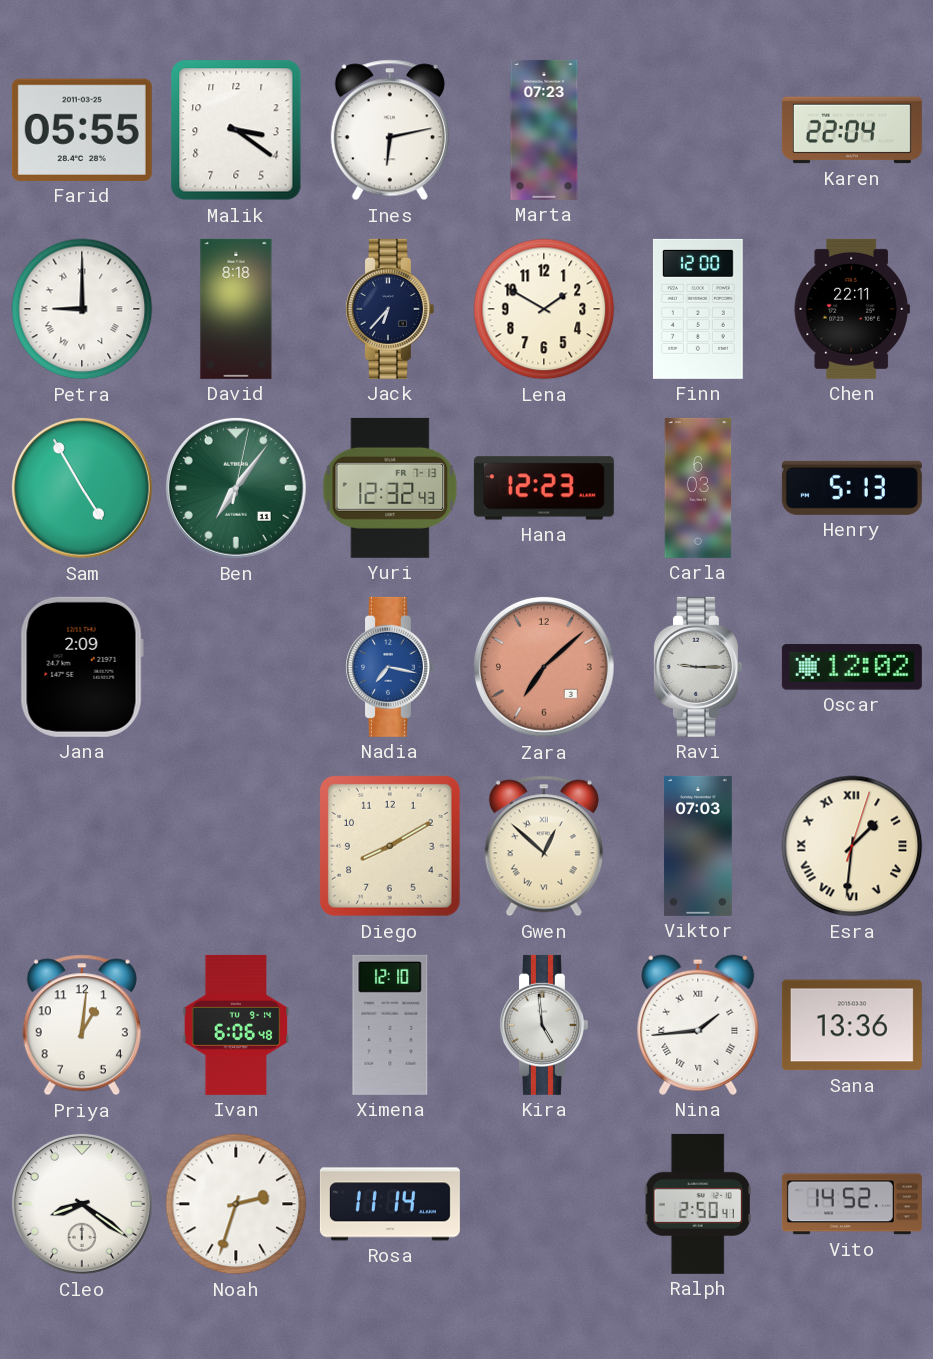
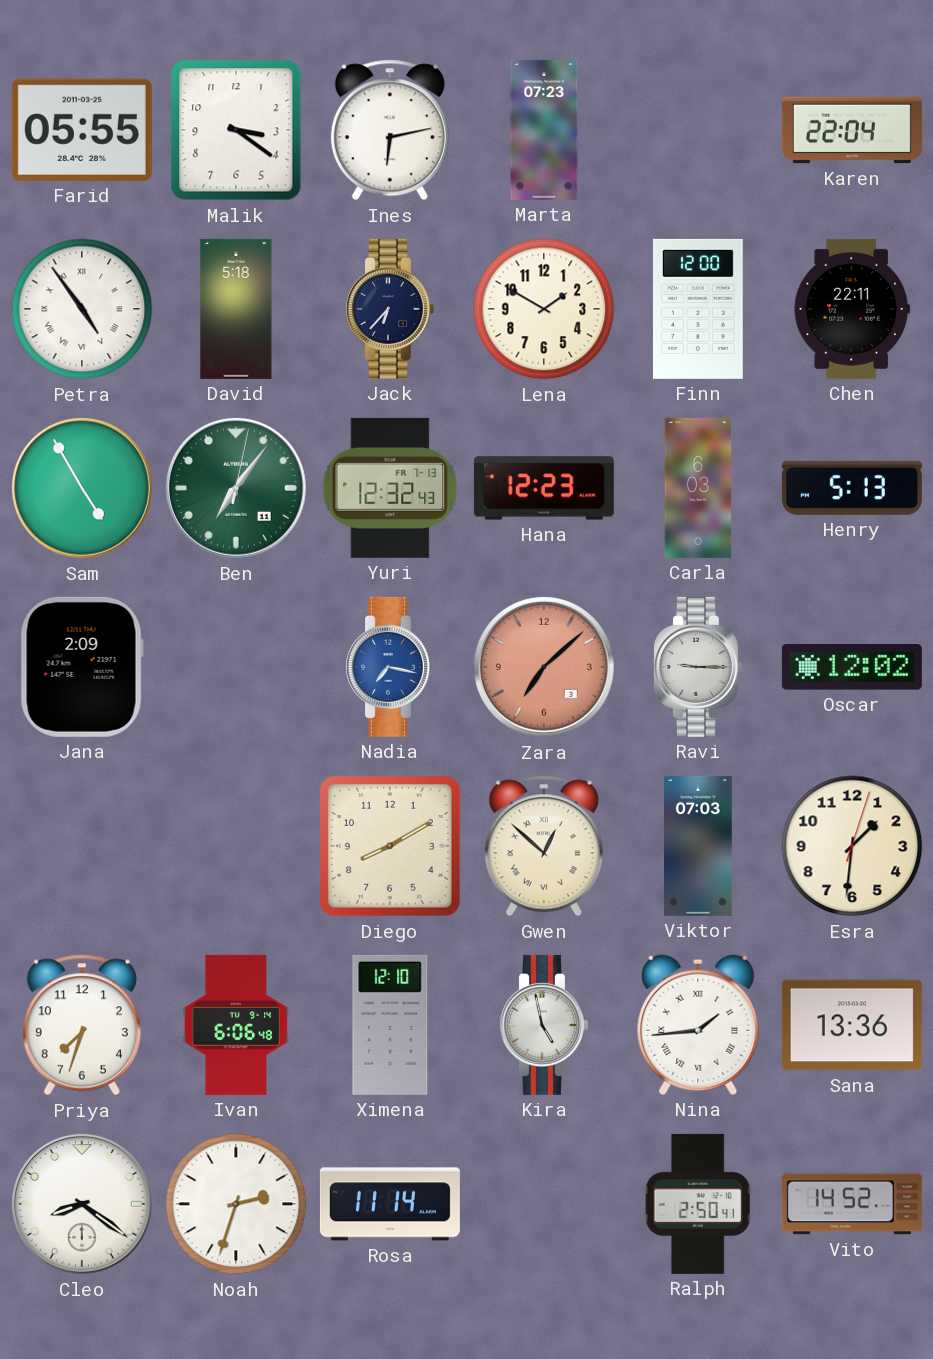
Petra: 9:00 -> 4:54 (82, 309)
David: 8:18 -> 5:18 (236, 309)
Esra numerals: Roman -> Arabic (852, 846)
Priya: 1:01 -> 7:33 (82, 1025)
Kira: 4:59 -> 4:58 (543, 1025)
